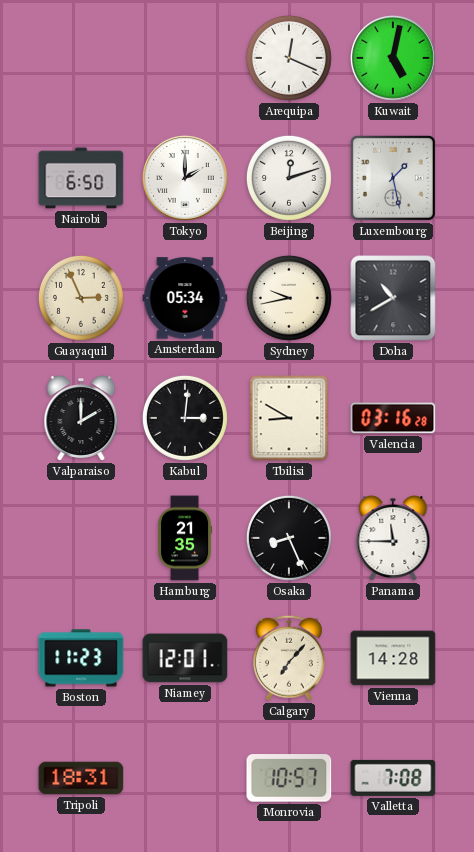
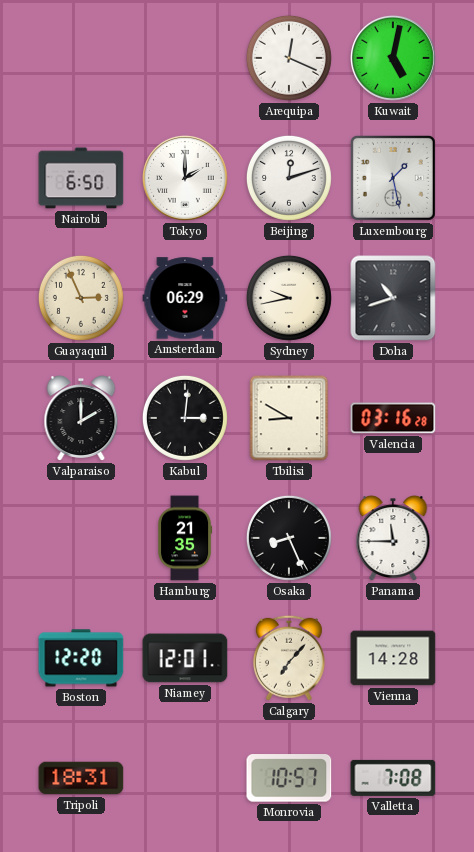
Amsterdam: 05:34 -> 06:29 (185, 298)
Doha: 10:40 -> 10:42 (393, 298)
Boston: 11:23 -> 12:20 (81, 658)
